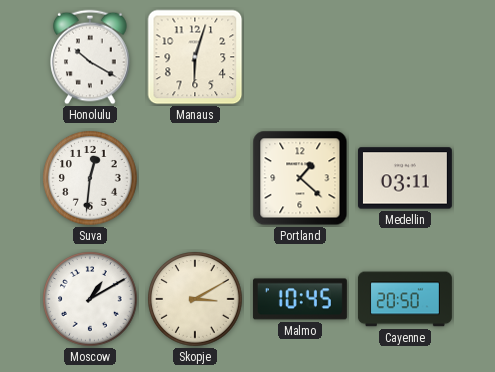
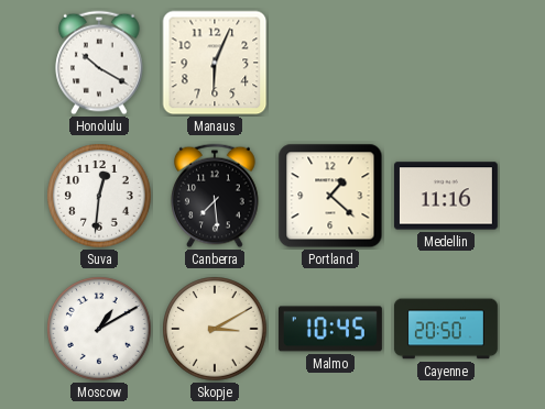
Manaus: 6:03 -> 6:04 (215, 63)
Canberra: none -> 7:29 (215, 196)
Medellin: 03:11 -> 11:16 (446, 196)
